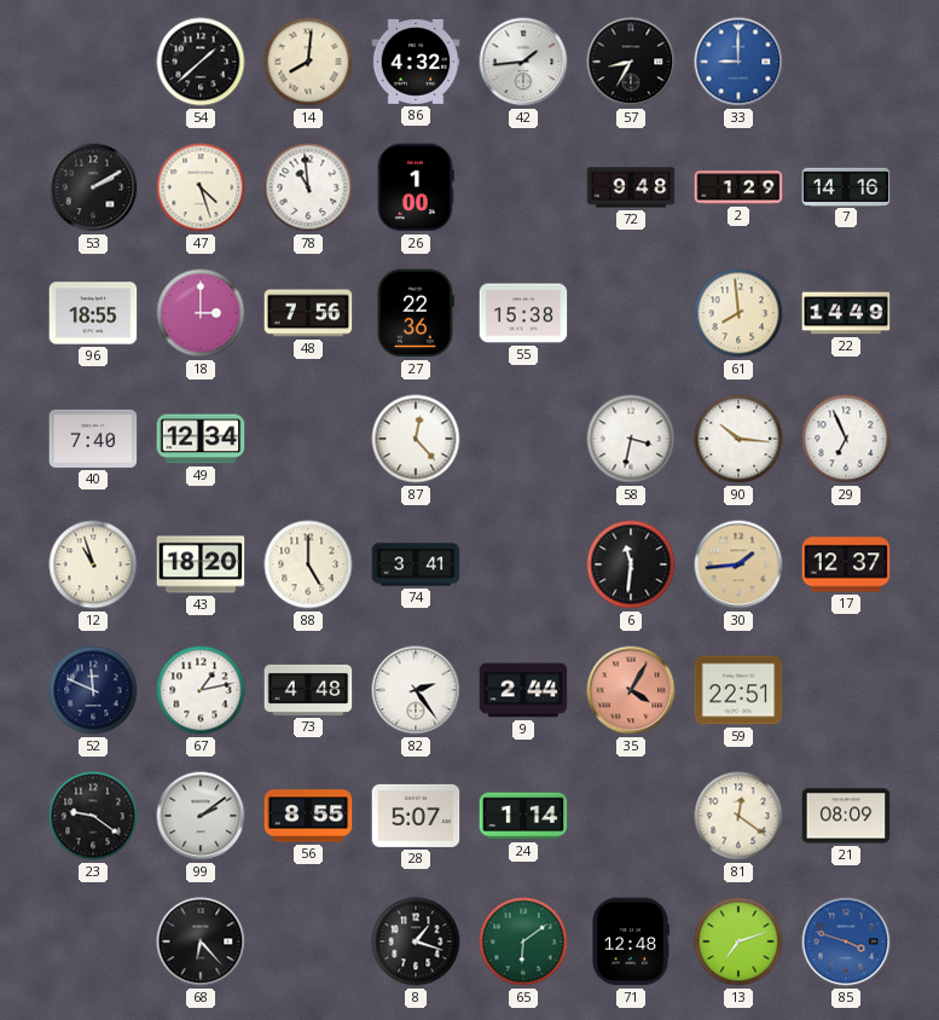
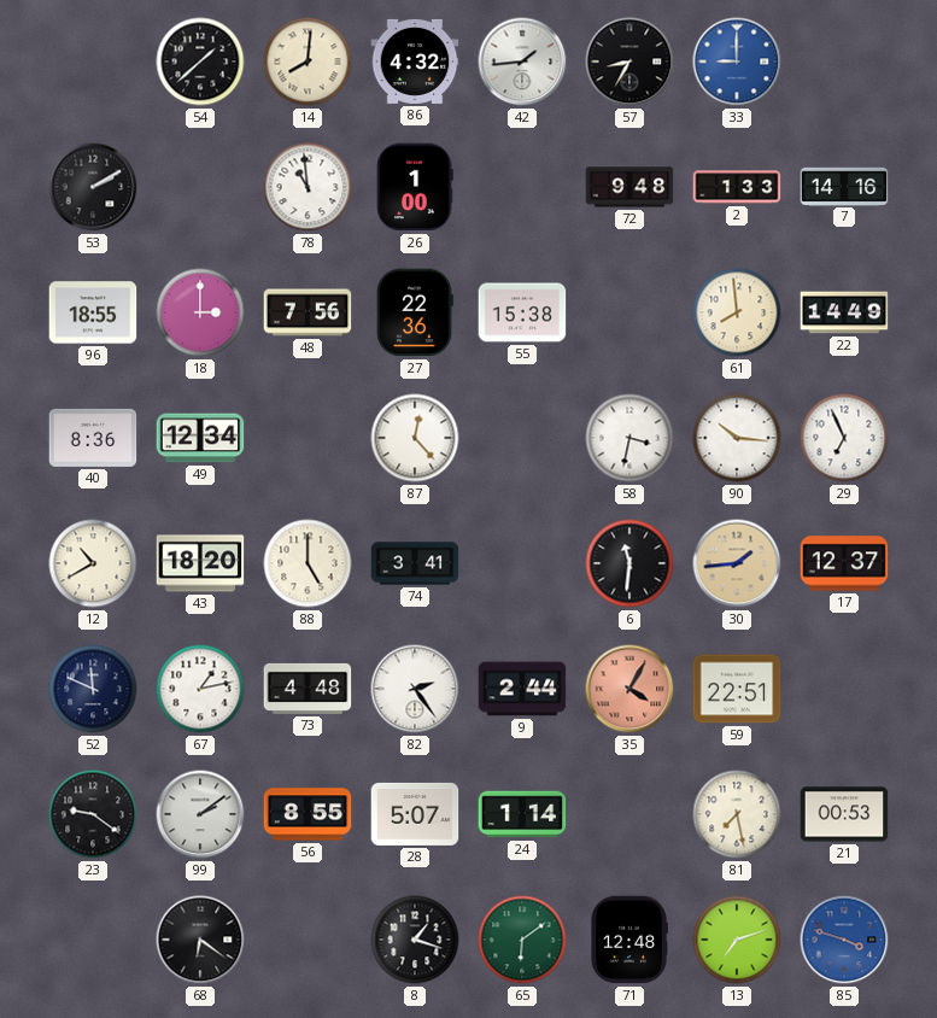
47: 4:27 -> none (201, 187)
2: 1:29 -> 1:33 (737, 187)
40: 7:40 -> 8:36 (93, 438)
12: 10:57 -> 10:40 (93, 563)
81: 12:21 -> 7:28 (737, 814)
21: 08:09 -> 00:53 (844, 814)
68: 6:23 -> 6:21 (200, 940)
